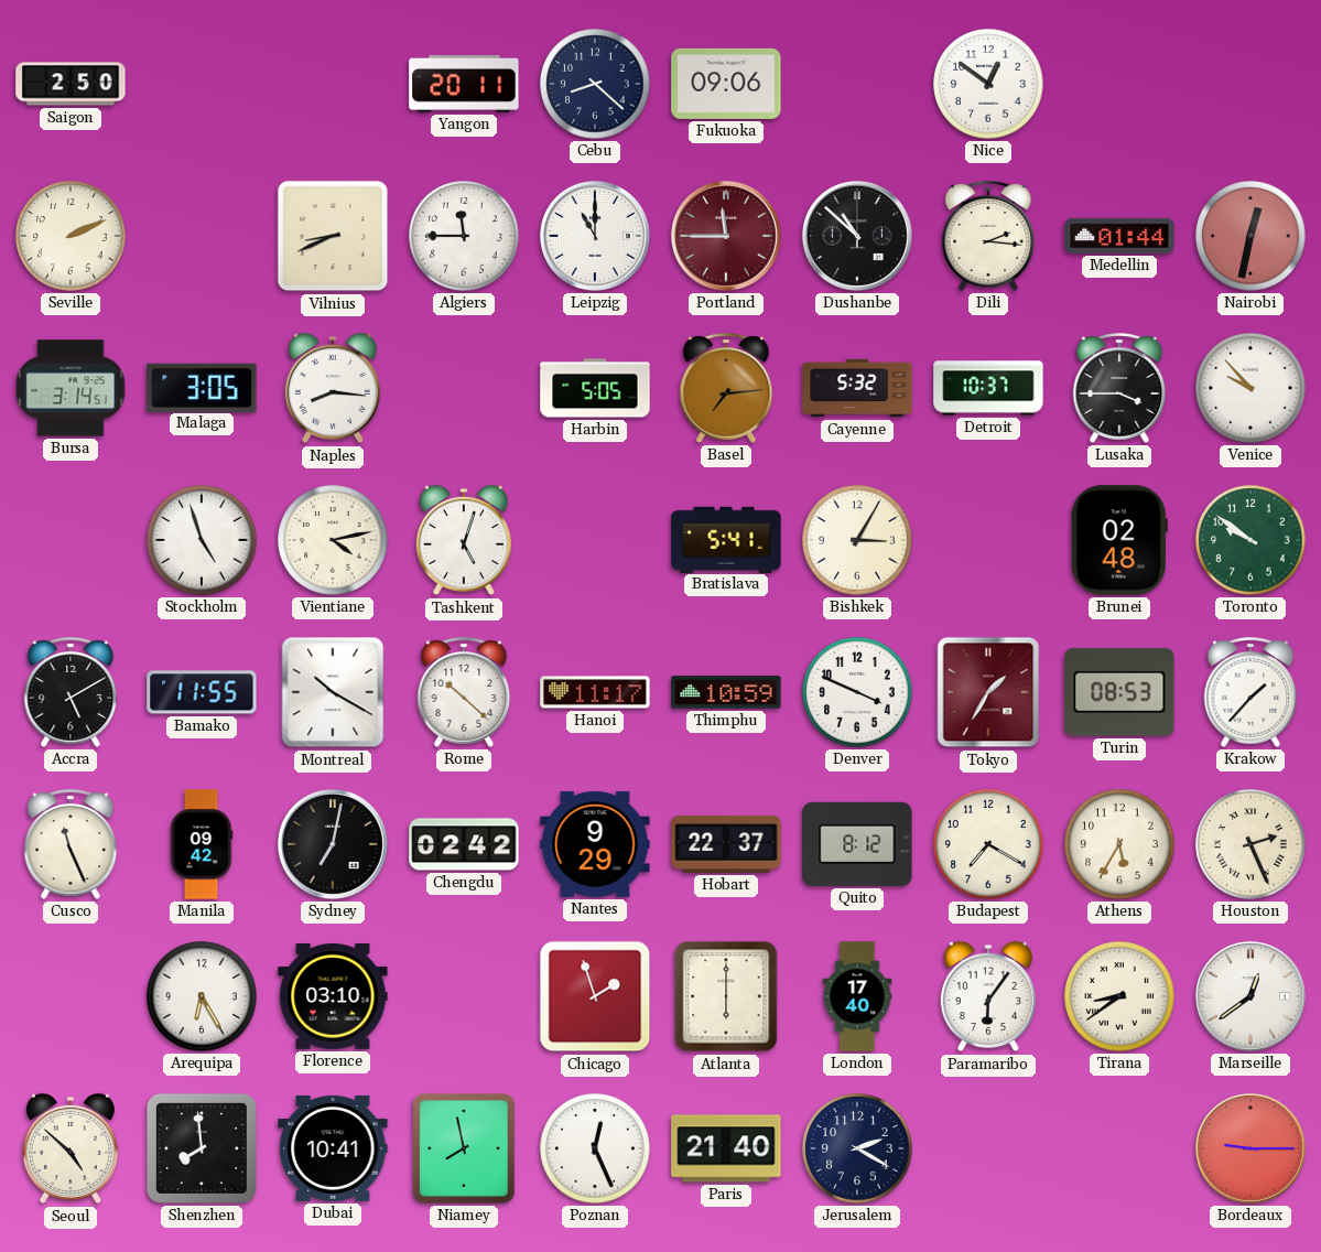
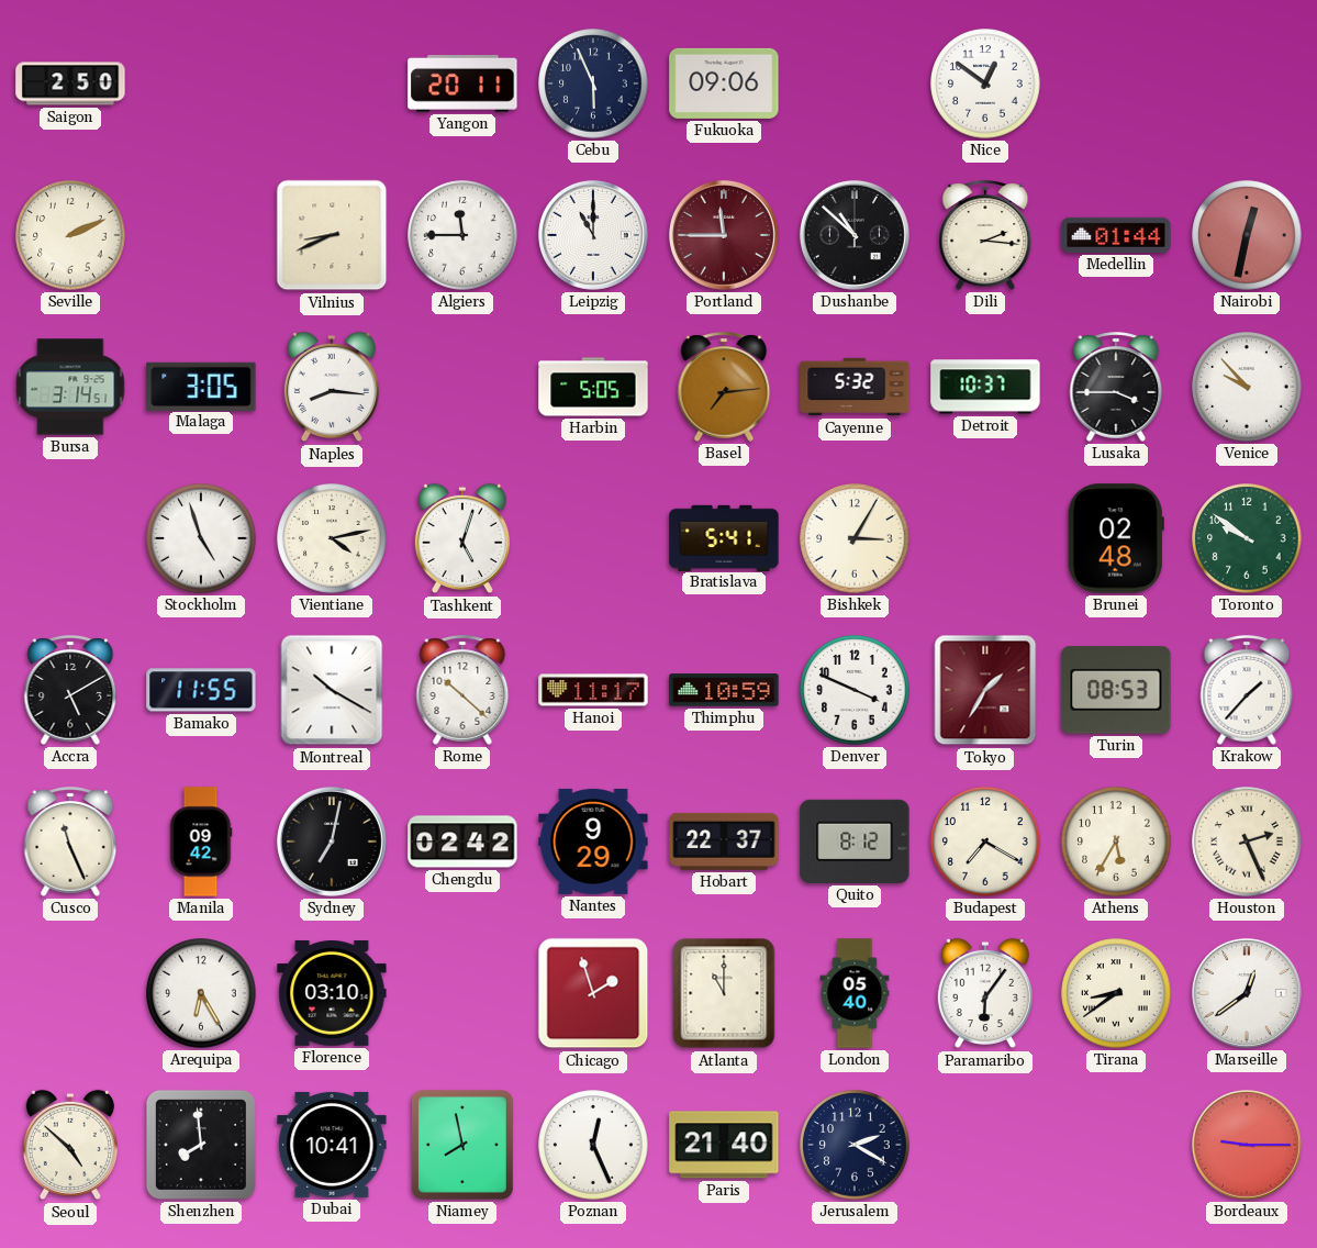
Cebu: 8:22 -> 5:56 (593, 83)
Atlanta: 6:00 -> 11:00 (724, 993)
London: 17:40 -> 05:40 (855, 993)
